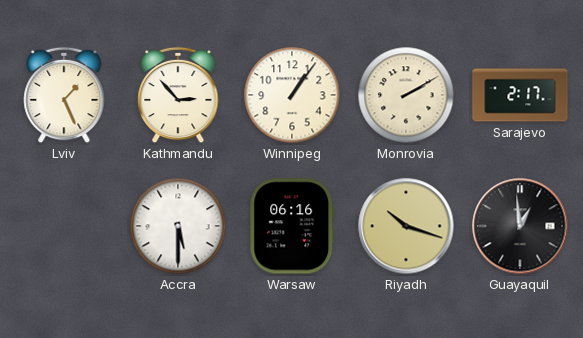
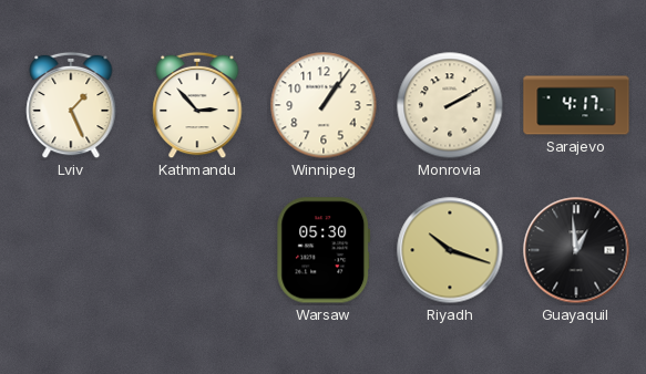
Sarajevo: 2:17 -> 4:17 (576, 105)
Accra: 5:30 -> none (178, 226)
Warsaw: 06:16 -> 05:30 (324, 250)
